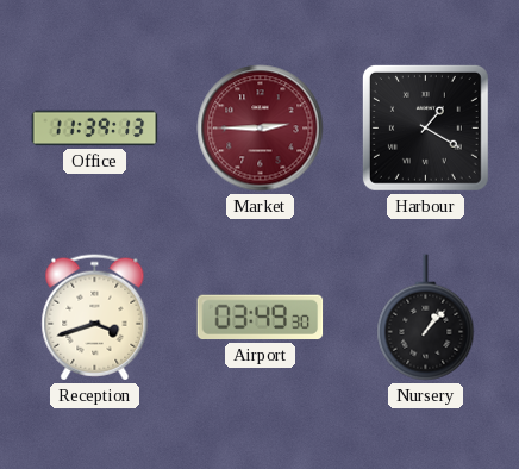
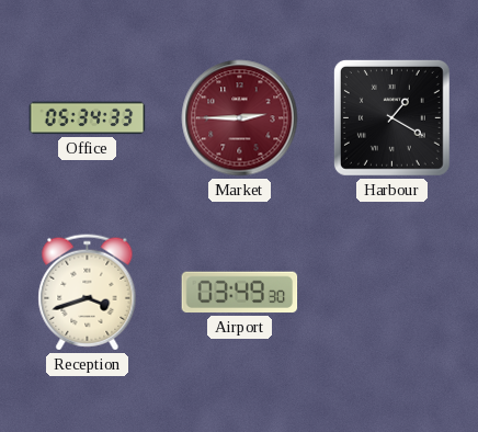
Office: 11:39 -> 05:34 (88, 118)
Nursery: 1:07 -> none (426, 318)
